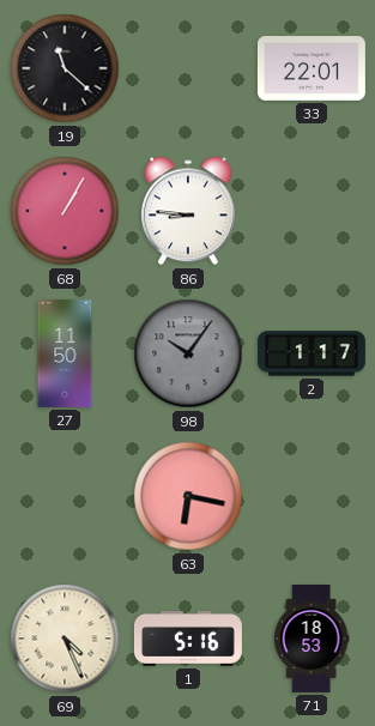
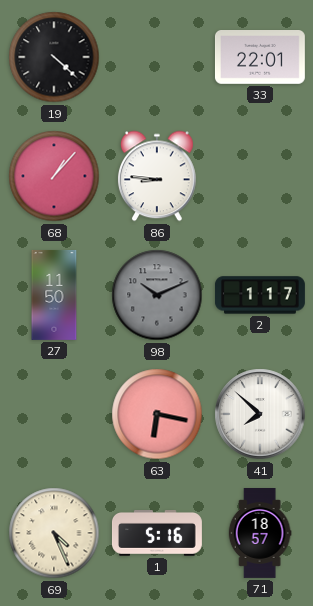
19: 11:22 -> 4:22 (54, 57)
68: 1:05 -> 1:07 (54, 176)
98: 10:06 -> 10:11 (157, 295)
41: none -> 7:52 (260, 414)
71: 18:53 -> 18:57 (260, 534)
